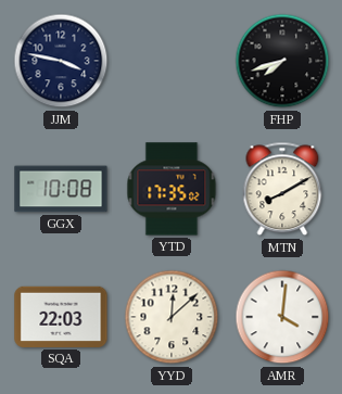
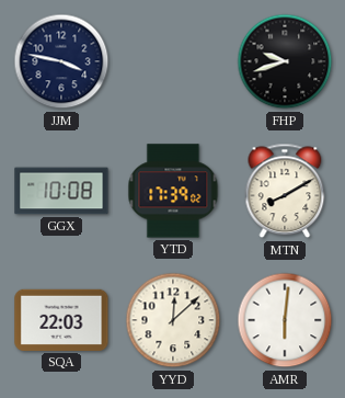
FHP: 7:42 -> 9:42 (285, 61)
YTD: 17:35 -> 17:39 (173, 191)
AMR: 4:01 -> 6:01 (285, 320)
